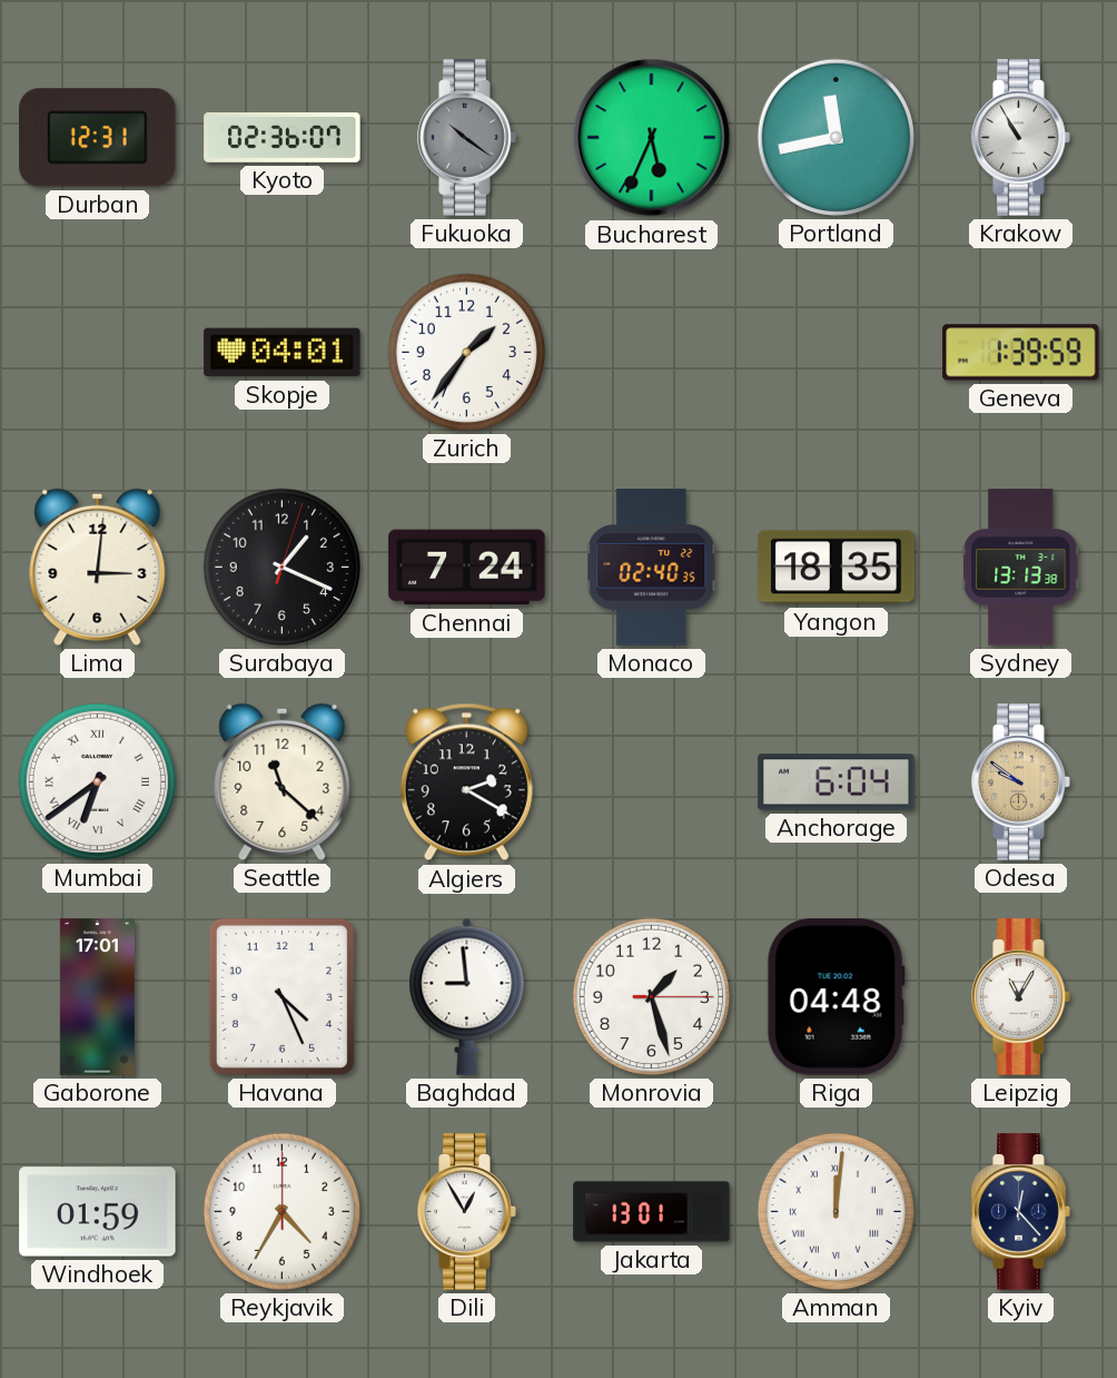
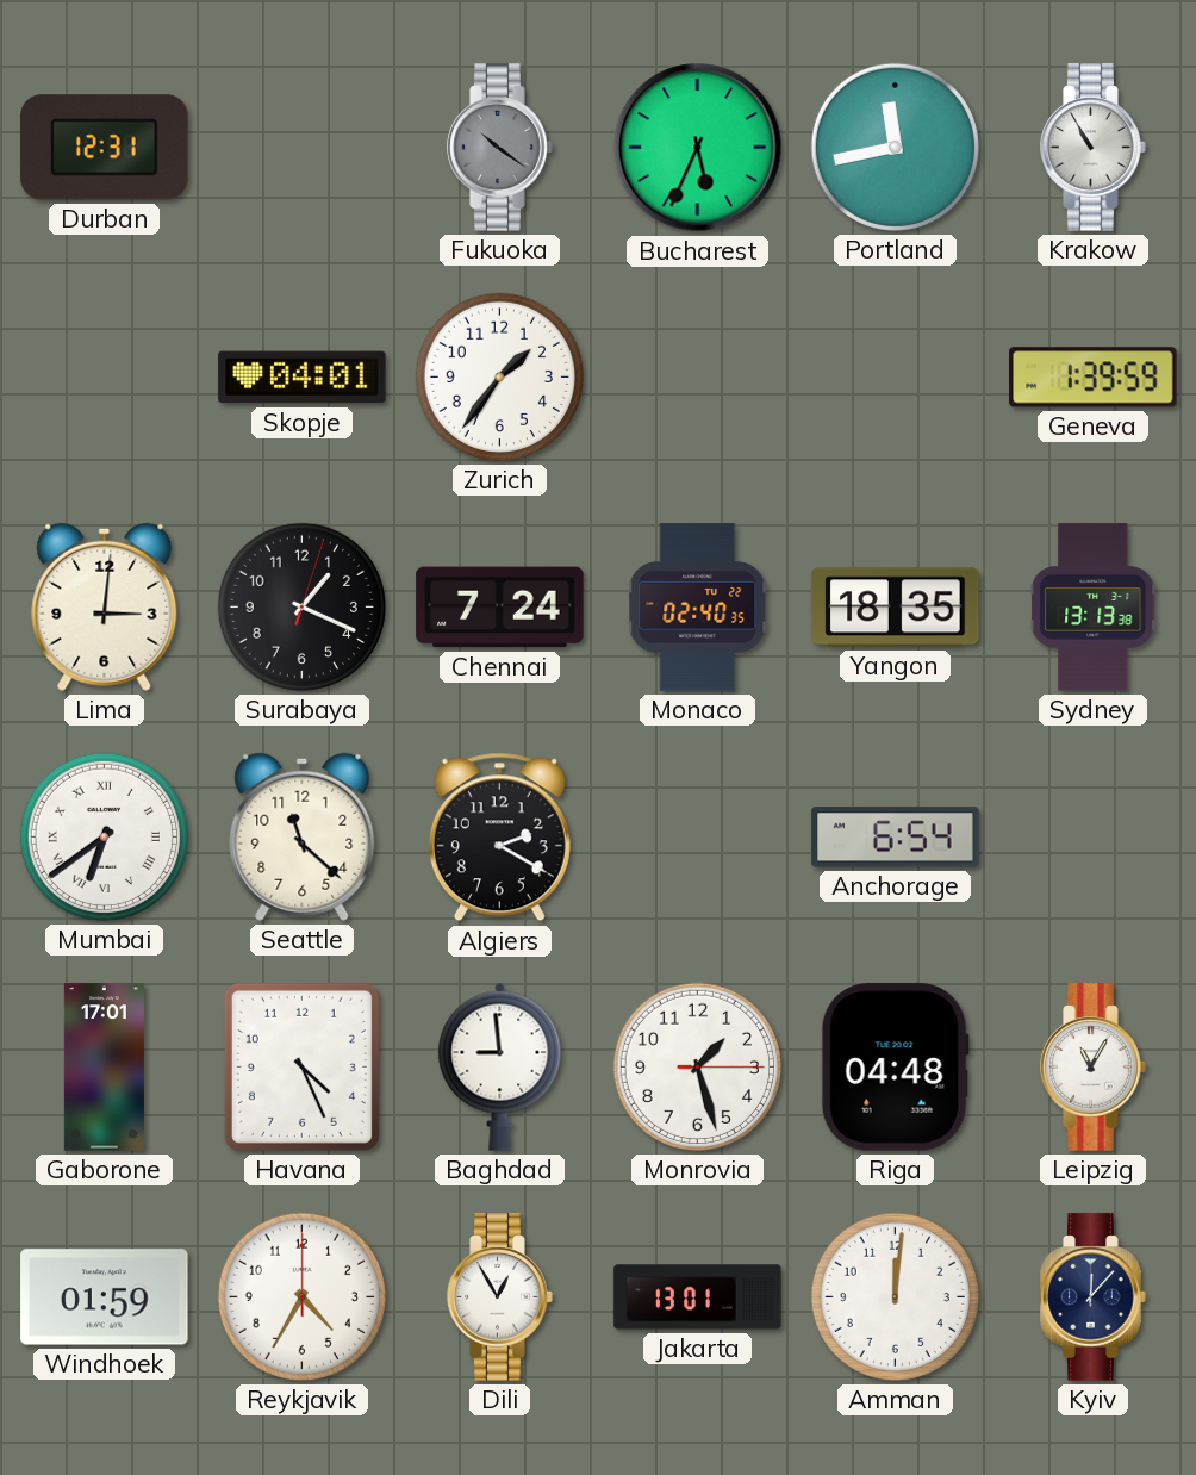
Kyoto: 02:36 -> none (283, 137)
Anchorage: 6:04 -> 6:54 (896, 838)
Odesa: 9:51 -> none (1021, 782)
Amman numerals: Roman -> Arabic (895, 1296)
Kyiv: 12:23 -> 12:07 (1094, 1297)
